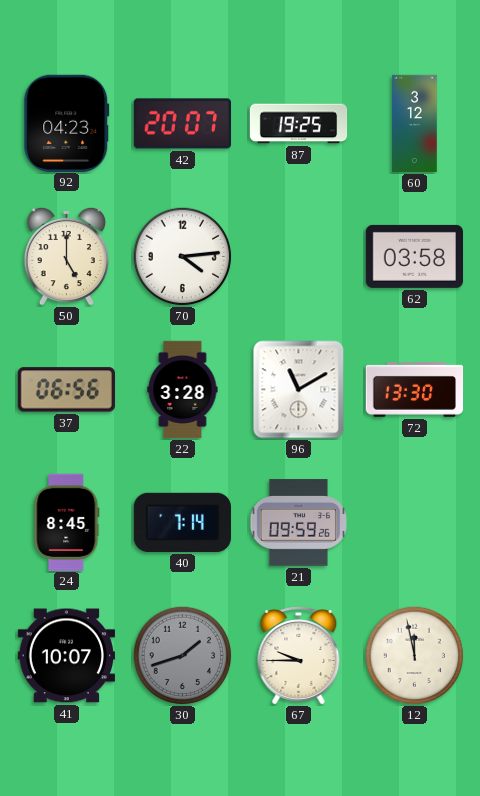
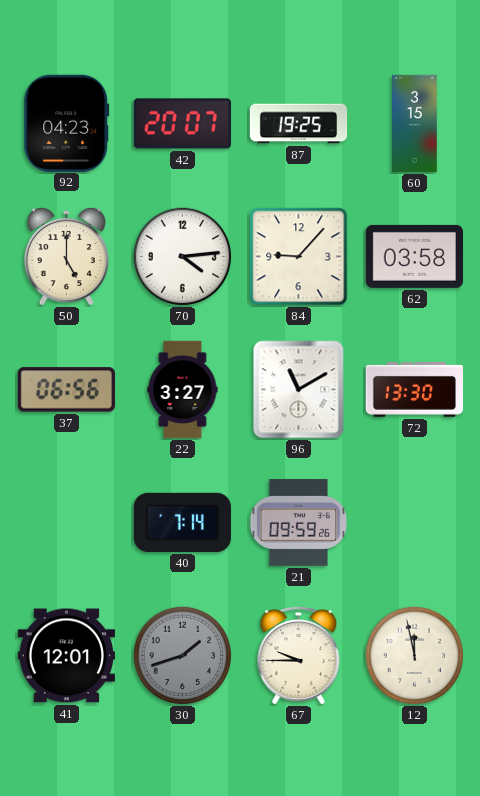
60: 3:12 -> 3:15 (415, 124)
84: none -> 9:07 (299, 257)
22: 3:28 -> 3:27 (183, 390)
24: 8:45 -> none (67, 522)
41: 10:07 -> 12:01 (66, 656)
